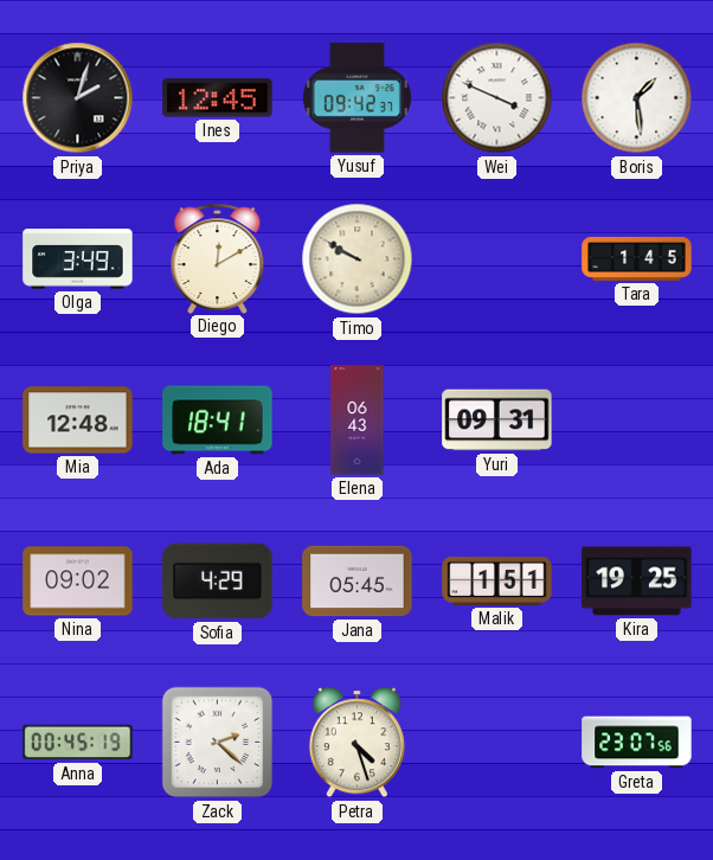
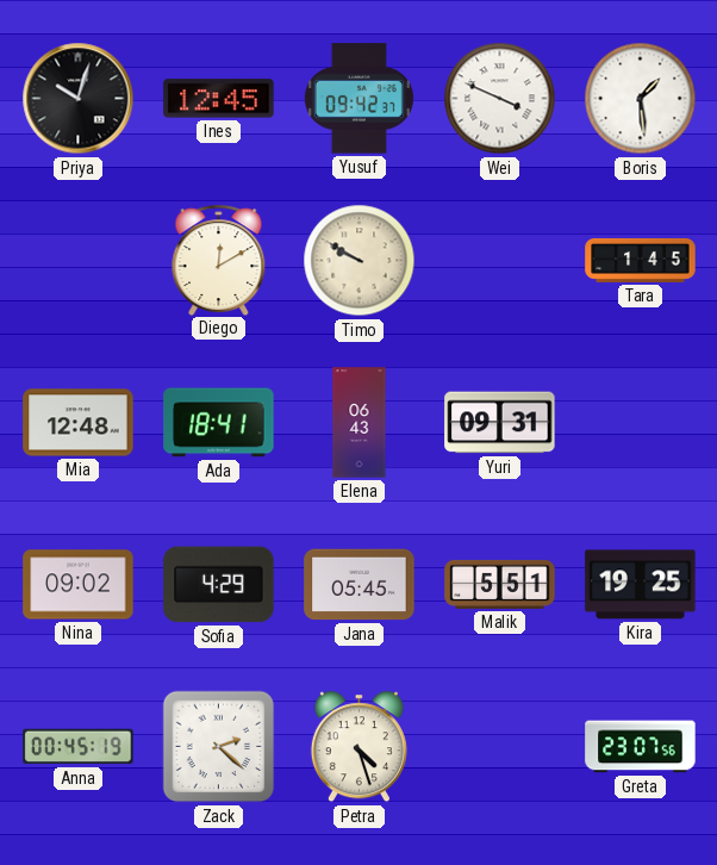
Priya: 2:03 -> 10:03 (79, 99)
Olga: 3:49 -> none (78, 259)
Malik: 1:51 -> 5:51 (500, 584)
